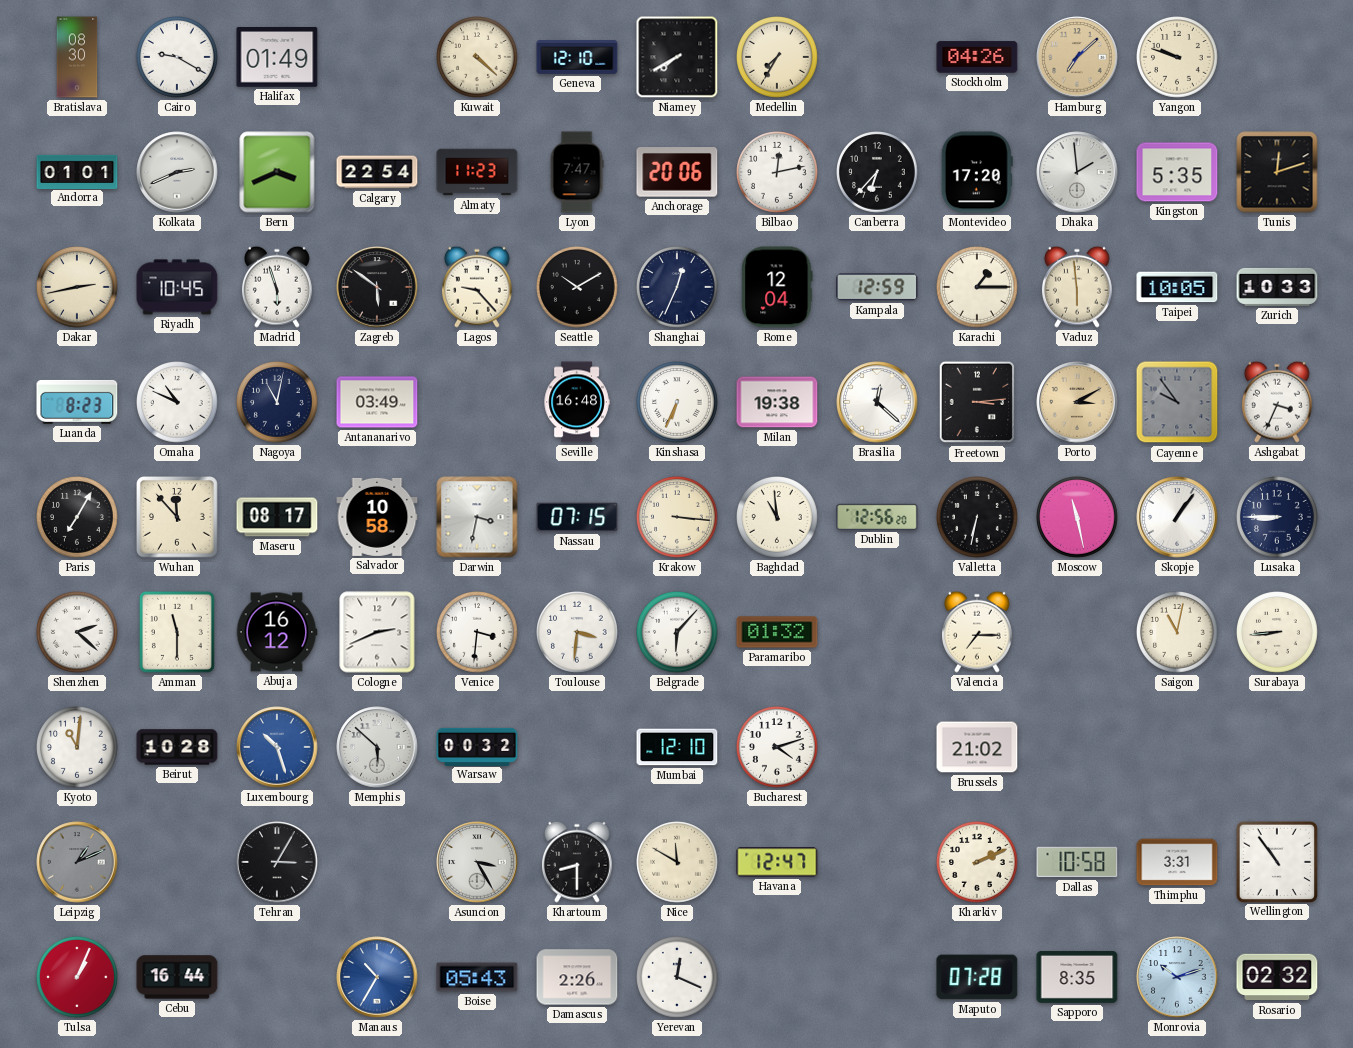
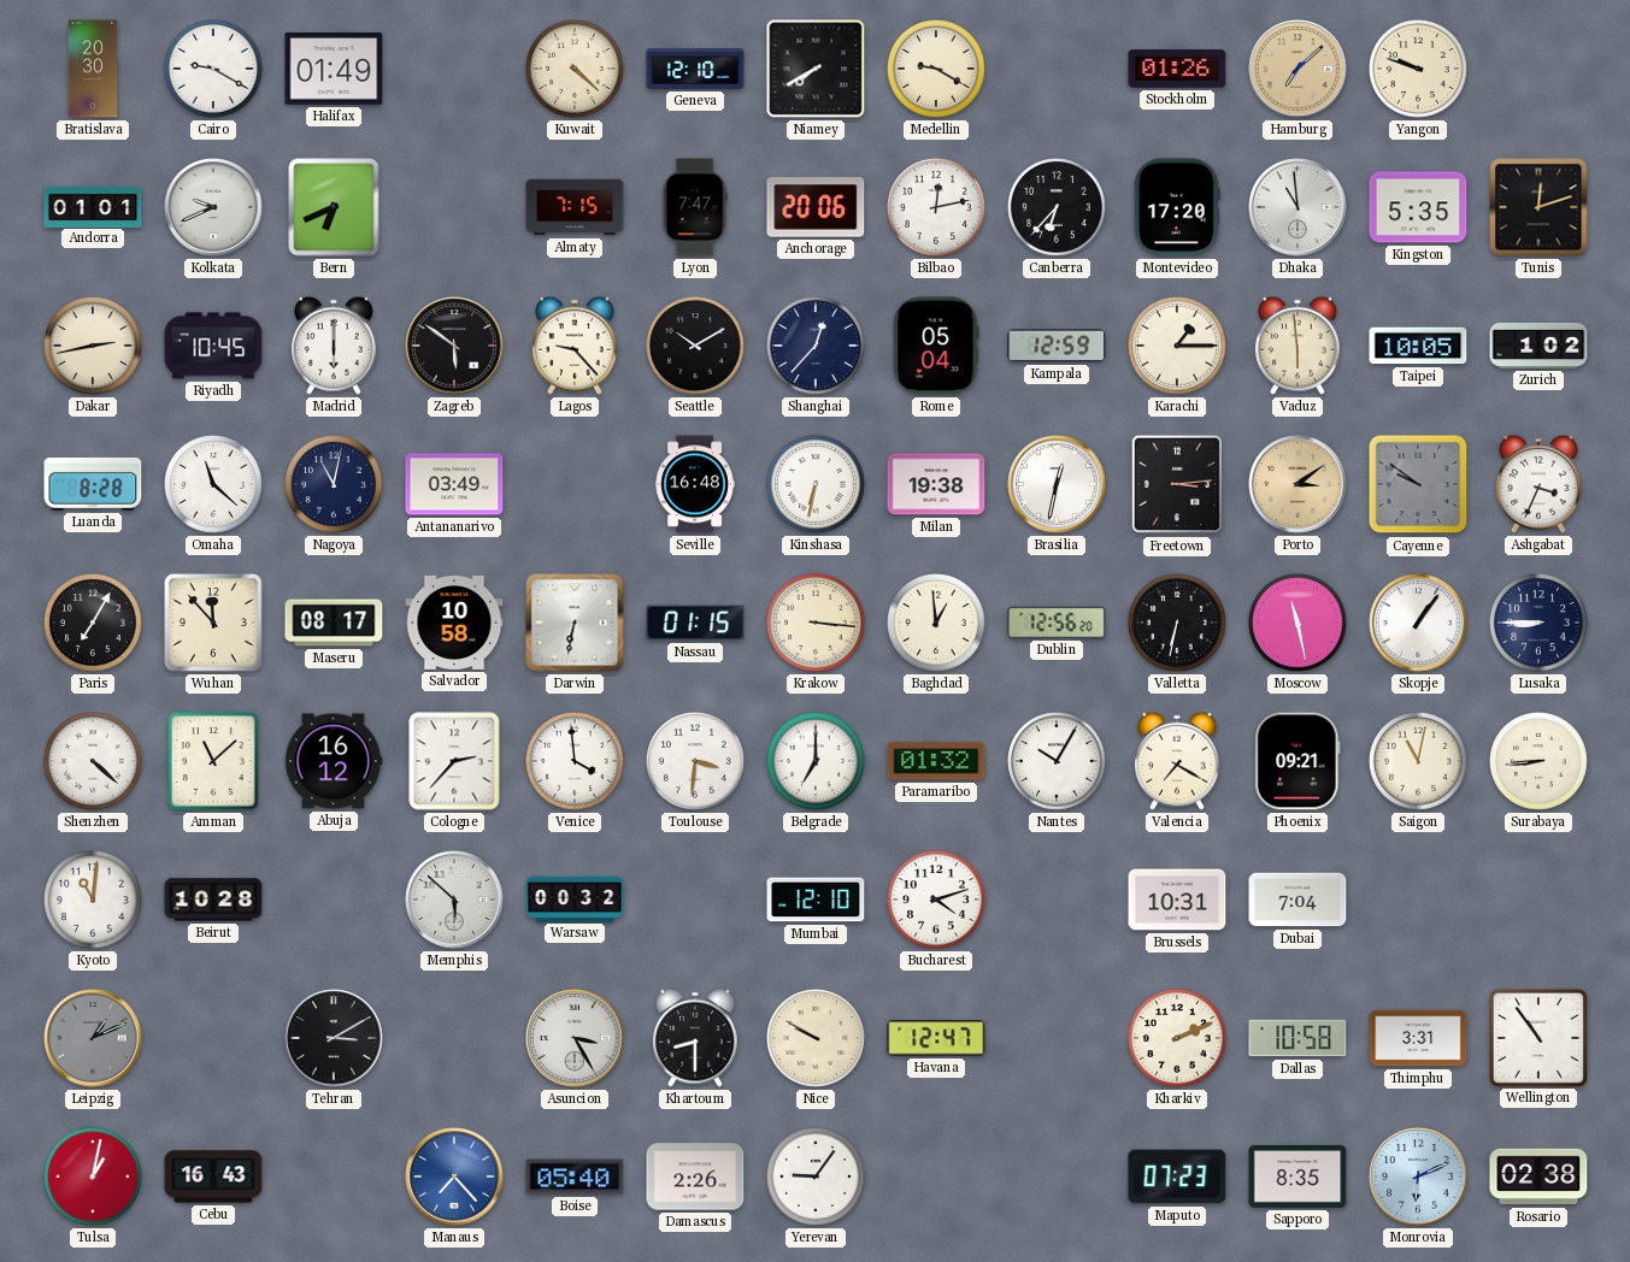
Bratislava: 08:30 -> 20:30 (93, 69)
Medellin: 7:35 -> 9:20 (937, 70)
Stockholm: 04:26 -> 01:26 (1177, 69)
Kolkata: 2:41 -> 9:41 (213, 207)
Bern: 3:41 -> 6:41 (334, 207)
Calgary: 22:54 -> none (377, 172)
Almaty: 11:23 -> 7:15 (575, 207)
Dhaka: 1:59 -> 10:59 (1297, 207)
Madrid: 5:57 -> 6:00 (334, 346)
Shanghai: 12:34 -> 12:37 (817, 347)
Rome: 12:04 -> 05:04 (936, 346)
Zurich: 10:33 -> 1:02 (1538, 346)
Luanda: 8:23 -> 8:28 (93, 484)
Omaha: 10:49 -> 11:22 (214, 485)
Kinshasa: 6:34 -> 6:32 (817, 485)
Brasilia: 12:22 -> 12:32 (1057, 484)
Porto: 3:10 -> 3:09 (1297, 484)
Cayenne: 9:54 -> 9:51 (1418, 484)
Darwin: 3:32 -> 6:32 (575, 623)
Nassau: 07:15 -> 01:15 (695, 623)
Baghdad: 10:59 -> 12:59 (937, 624)
Shenzhen: 2:22 -> 4:22 (94, 762)
Amman: 11:30 -> 11:08 (213, 761)
Cologne: 2:41 -> 2:37 (454, 761)
Venice: 3:31 -> 3:59 (576, 762)
Belgrade: 6:07 -> 7:00 (817, 762)
Nantes: none -> 10:05 (1058, 762)
Valencia: 7:15 -> 7:20 (1177, 761)
Phoenix: none -> 09:21 (1297, 761)
Luxembourg: 10:27 -> none (277, 747)
Brussels: 21:02 -> 10:31 (1177, 900)
Dubai: none -> 7:04 (1297, 900)
Tehran: 3:05 -> 3:10 (334, 1038)
Nice: 11:50 -> 9:50 (817, 1039)
Tulsa: 1:04 -> 1:02 (94, 1178)
Cebu: 16:44 -> 16:43 (213, 1177)
Manaus: 10:35 -> 7:23 (454, 1177)
Boise: 05:43 -> 05:40 (575, 1177)
Yerevan: 12:19 -> 9:06 (817, 1178)
Maputo: 07:28 -> 07:23 (1177, 1177)
Monrovia: 10:12 -> 6:11 (1418, 1177)
Rosario: 02:32 -> 02:38 (1538, 1177)
